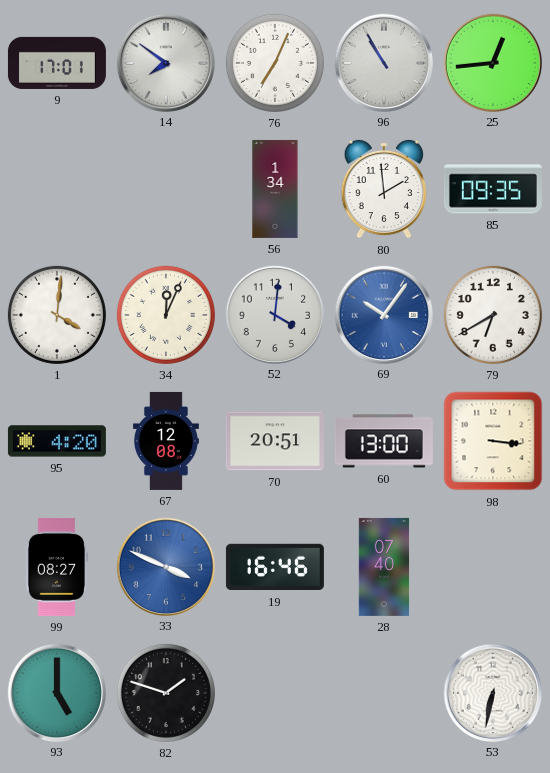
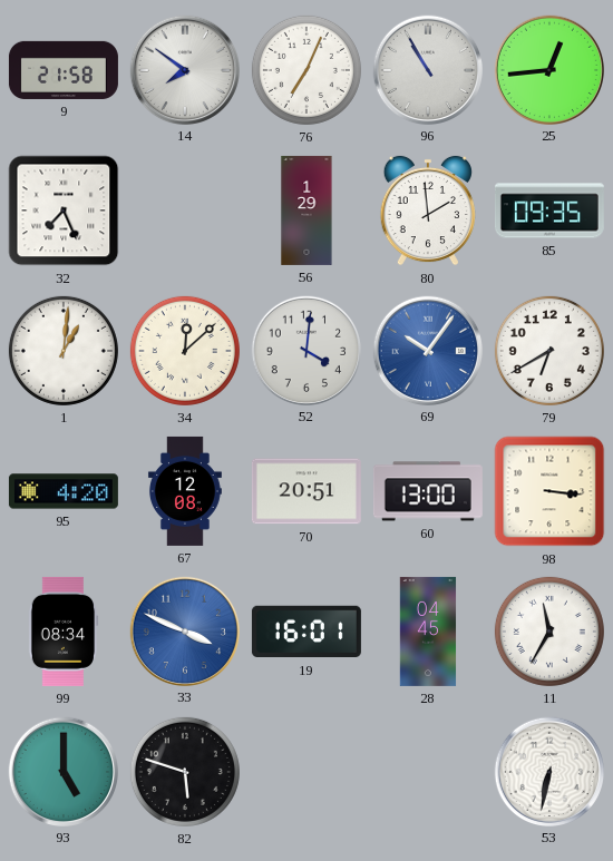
9: 17:01 -> 21:58 (64, 70)
32: none -> 7:26 (64, 211)
56: 1:34 -> 1:29 (306, 211)
1: 4:01 -> 1:01 (64, 351)
34: 12:04 -> 12:08 (185, 351)
99: 08:27 -> 08:34 (64, 632)
19: 16:46 -> 16:01 (306, 632)
28: 07:40 -> 04:45 (428, 632)
11: none -> 11:35 (549, 632)
82: 1:48 -> 5:48 (185, 772)
